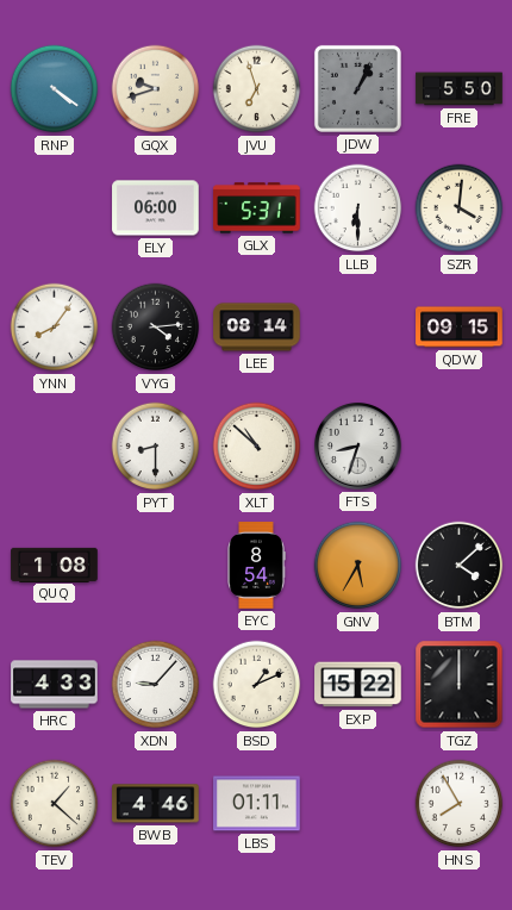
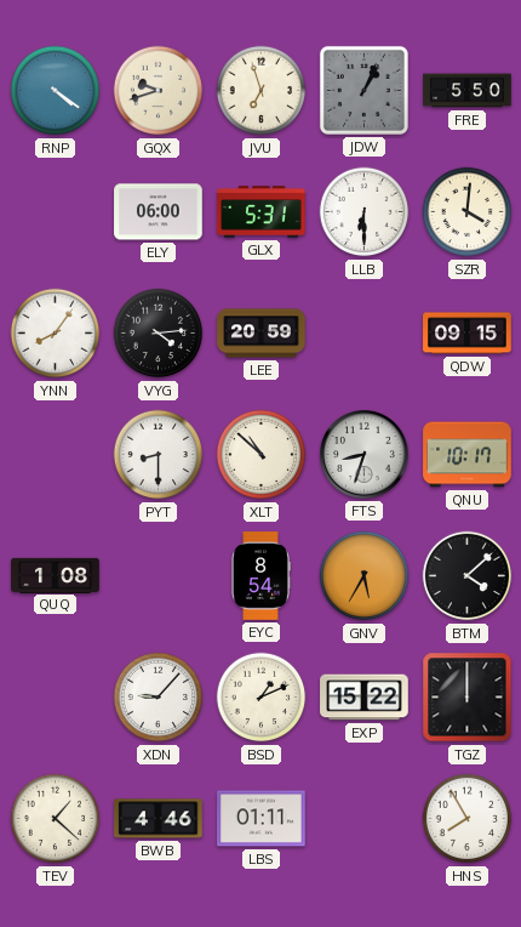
LEE: 08:14 -> 20:59 (262, 334)
QNU: none -> 10:17 (468, 455)
HRC: 4:33 -> none (55, 685)
